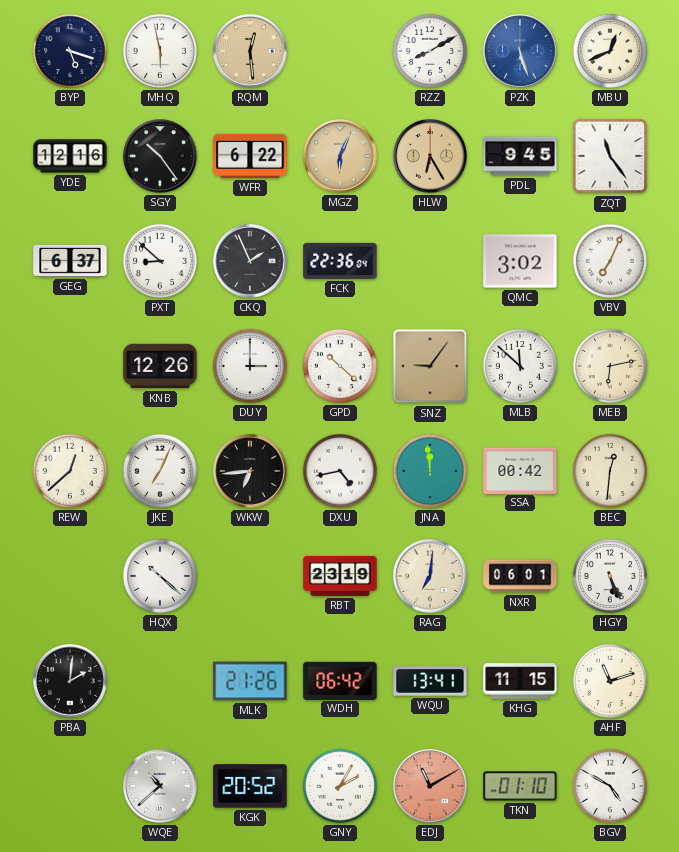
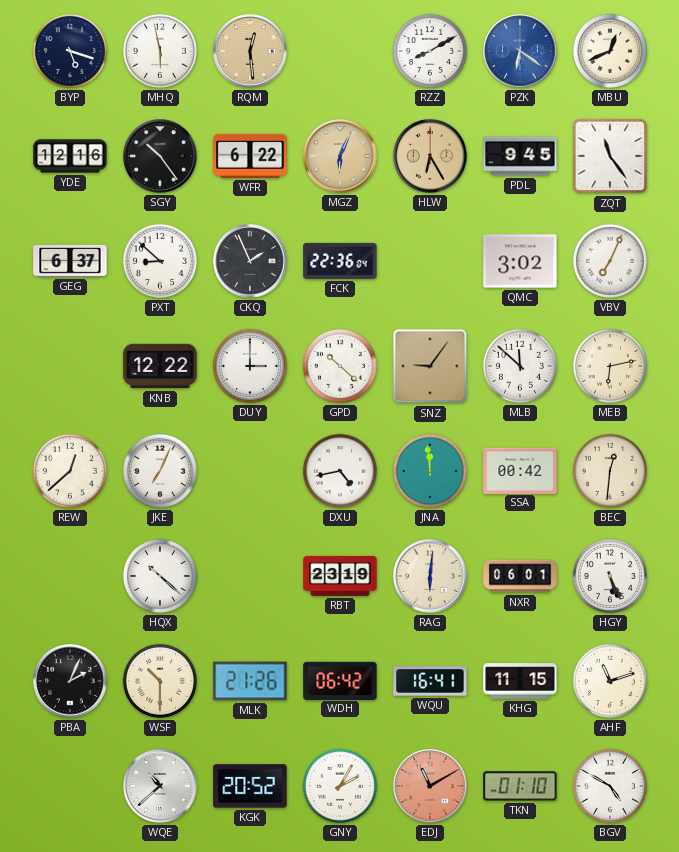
PZK: 5:27 -> 6:21 (520, 51)
KNB: 12:26 -> 12:22 (160, 366)
WKW: 6:44 -> none (250, 471)
RAG: 7:01 -> 6:01 (430, 576)
PBA: 2:01 -> 2:04 (70, 681)
WSF: none -> 10:30 (160, 681)
WQU: 13:41 -> 16:41 (430, 681)
